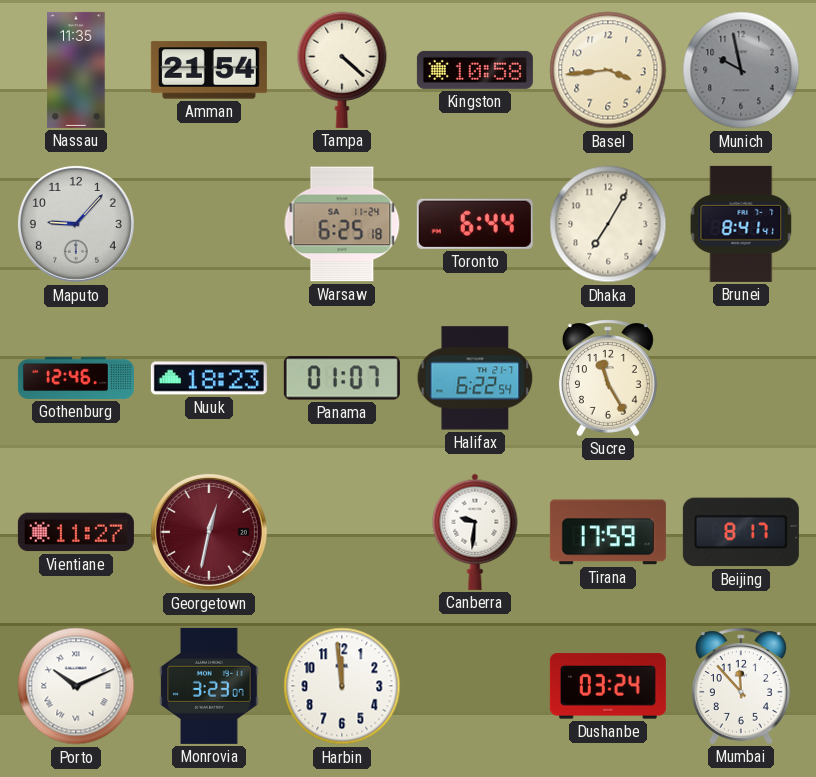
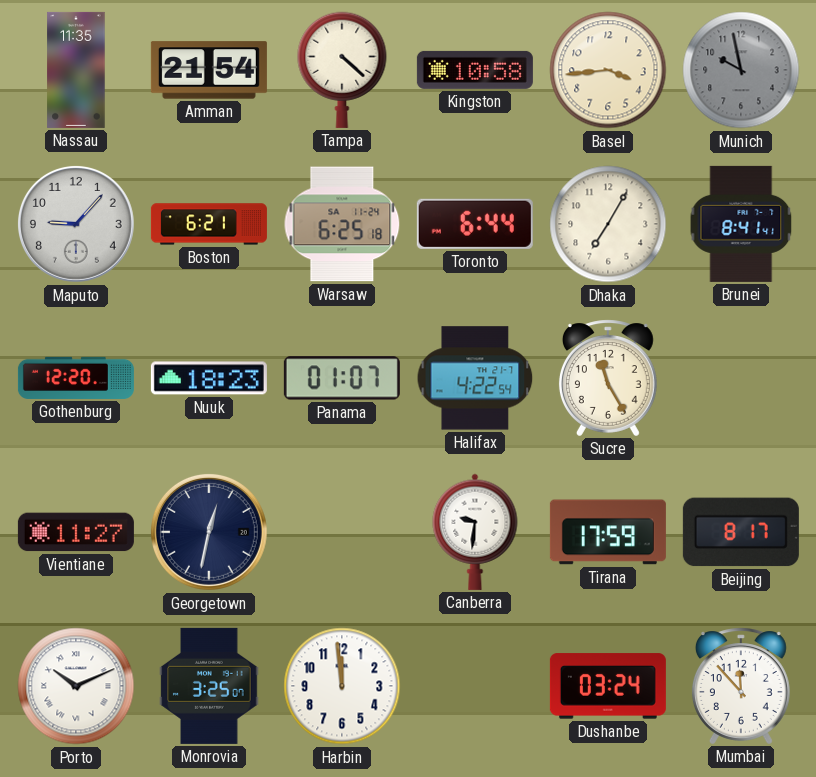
Boston: none -> 6:21 (209, 224)
Gothenburg: 12:46 -> 12:20 (76, 378)
Halifax: 6:22 -> 4:22 (475, 378)
Georgetown dial: burgundy -> navy (209, 532)
Monrovia: 3:23 -> 3:25 (209, 686)
